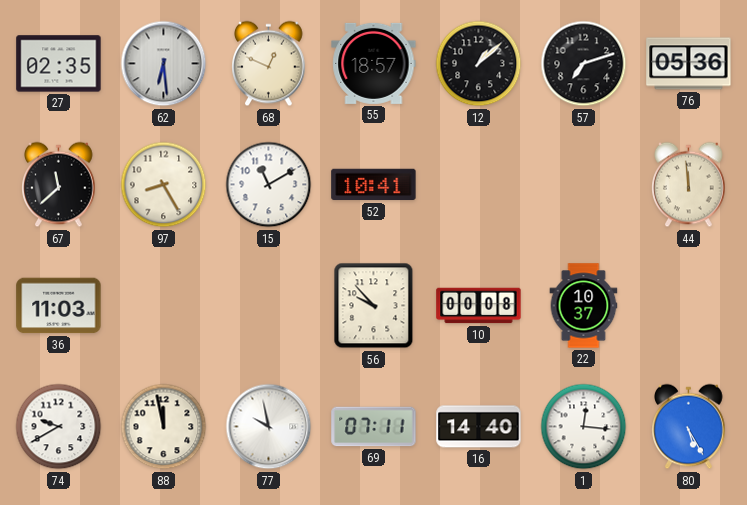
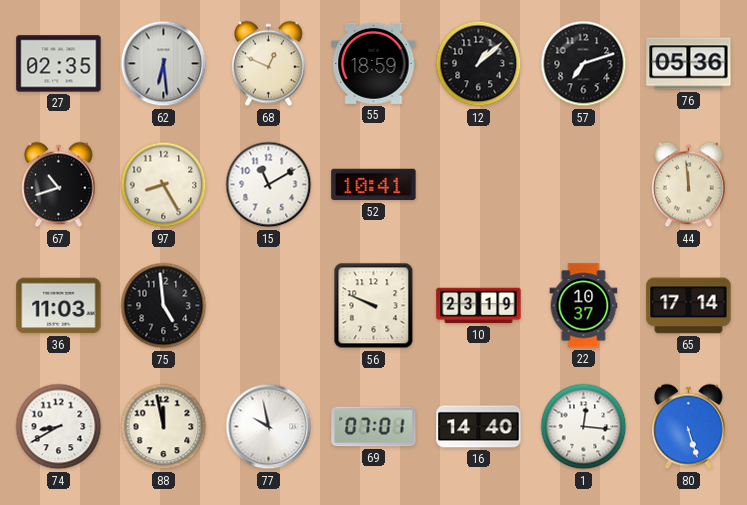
55: 18:57 -> 18:59 (374, 63)
67: 11:38 -> 10:42 (59, 185)
75: none -> 4:59 (164, 306)
56: 9:53 -> 9:49 (374, 306)
10: 00:08 -> 23:19 (479, 306)
65: none -> 17:14 (689, 306)
74: 9:40 -> 8:40 (59, 427)
69: 07:11 -> 07:01 (374, 427)
80: 5:25 -> 5:27 (689, 427)
